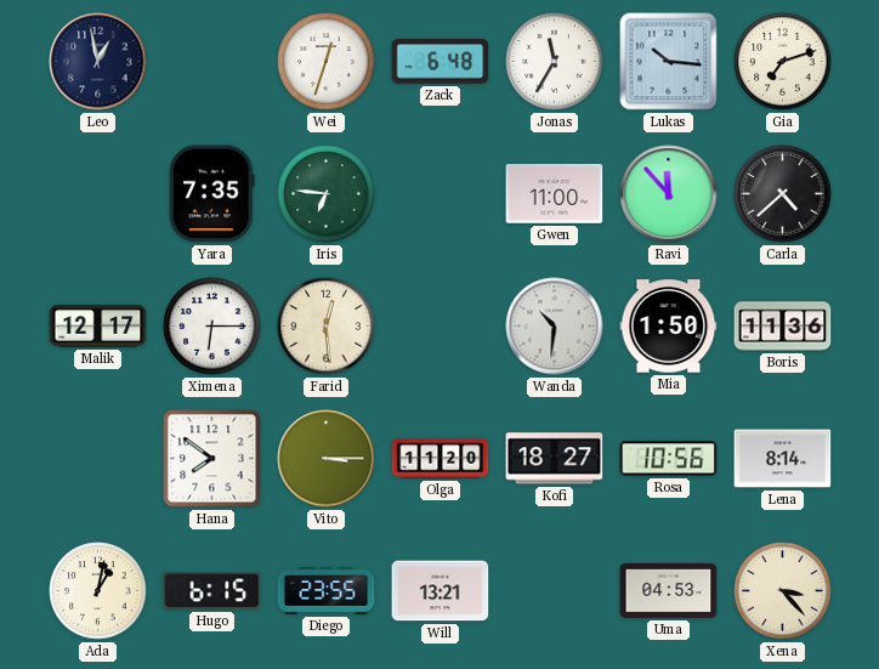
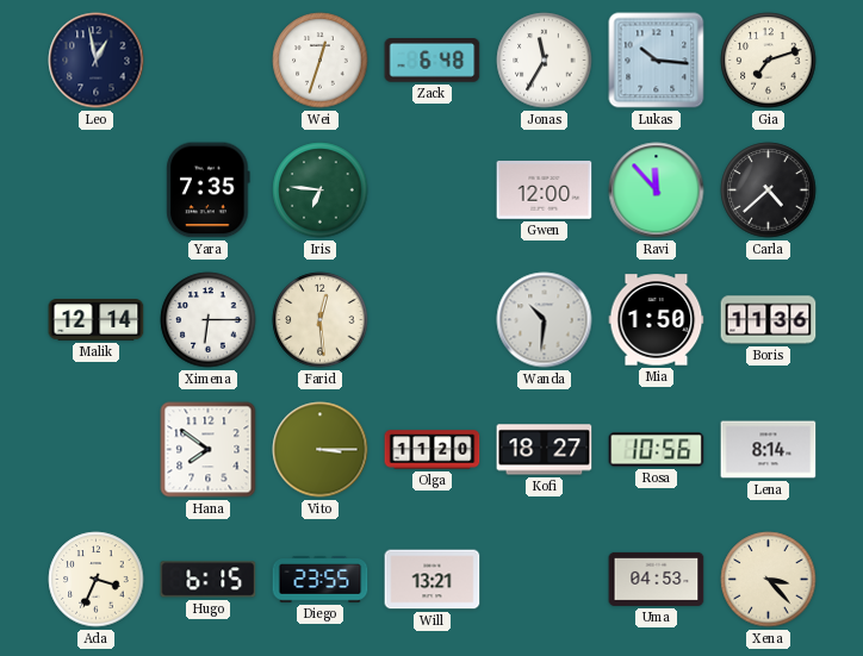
Gwen: 11:00 -> 12:00 (545, 190)
Malik: 12:17 -> 12:14 (97, 320)
Ada: 1:02 -> 3:34 (97, 580)
